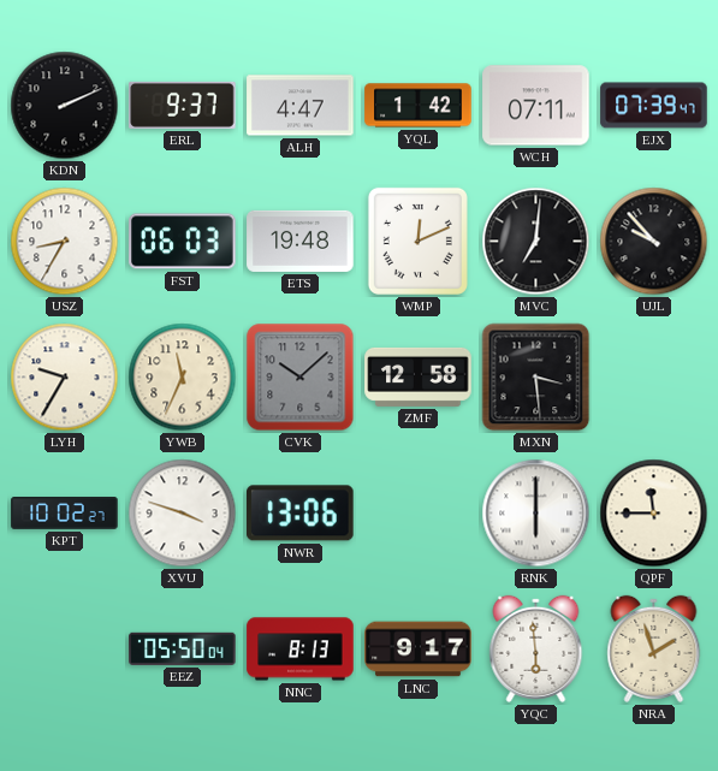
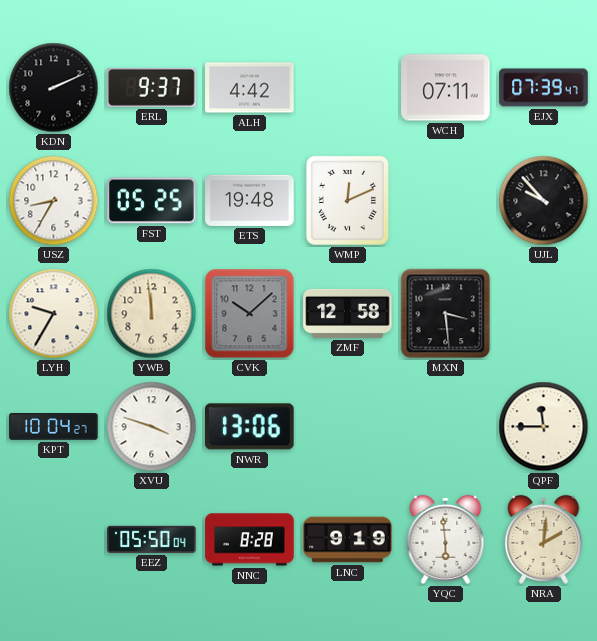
ALH: 4:47 -> 4:42 (250, 88)
YQL: 1:42 -> none (419, 106)
FST: 06:03 -> 05:25 (152, 201)
MVC: 7:01 -> none (536, 242)
YWB: 11:34 -> 11:59 (152, 314)
KPT: 10:02 -> 10:04 (54, 427)
RNK: 6:00 -> none (536, 514)
NNC: 8:13 -> 8:28 (250, 540)
LNC: 9:17 -> 9:19 (348, 540)
NRA: 1:57 -> 2:01 (544, 539)
